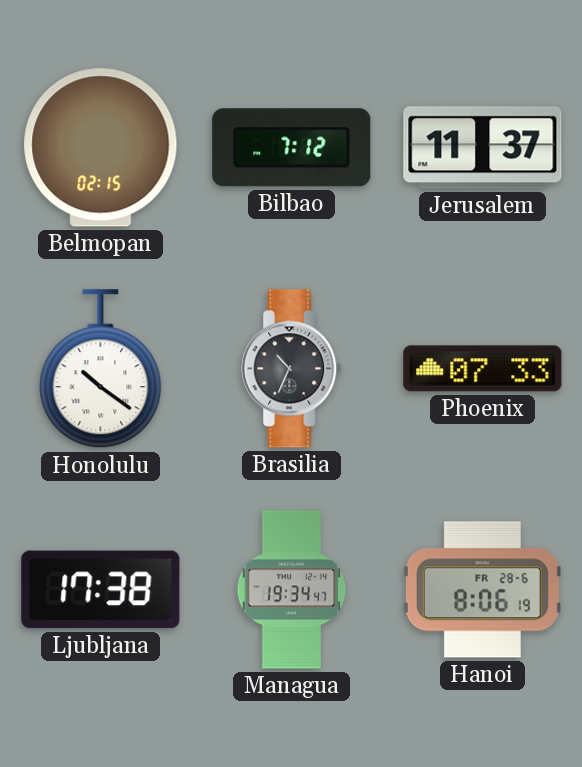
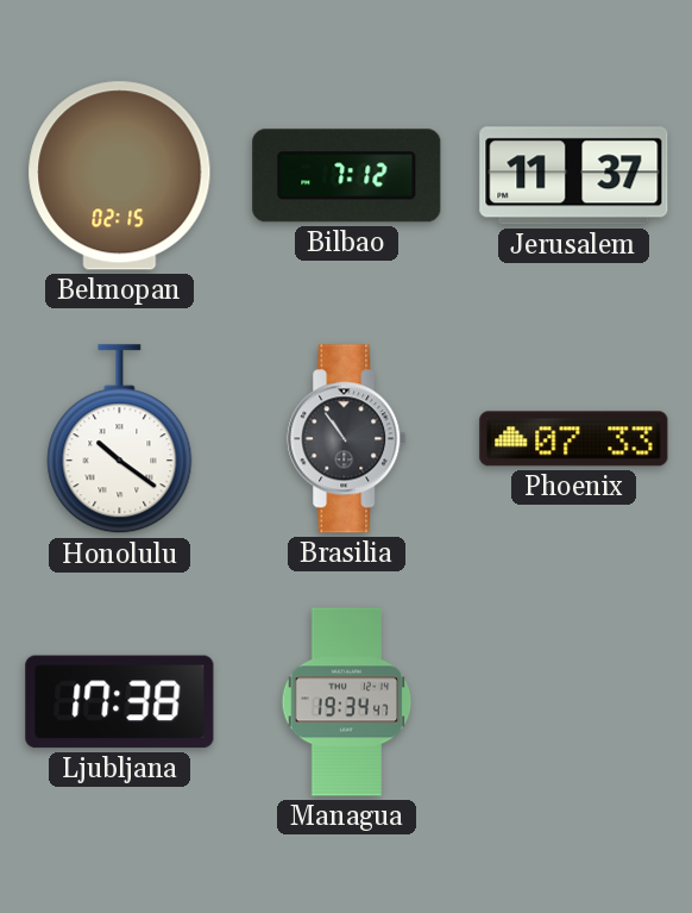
Brasilia: 10:34 -> 10:54 (347, 439)
Hanoi: 8:06 -> none (482, 590)
